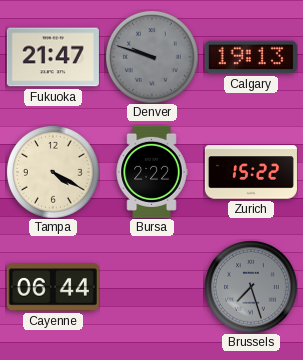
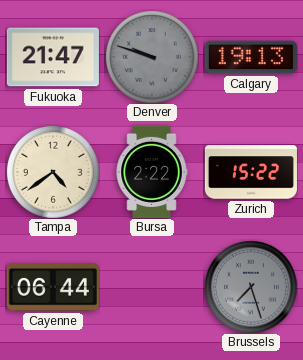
Tampa: 4:20 -> 4:39 (53, 172)
